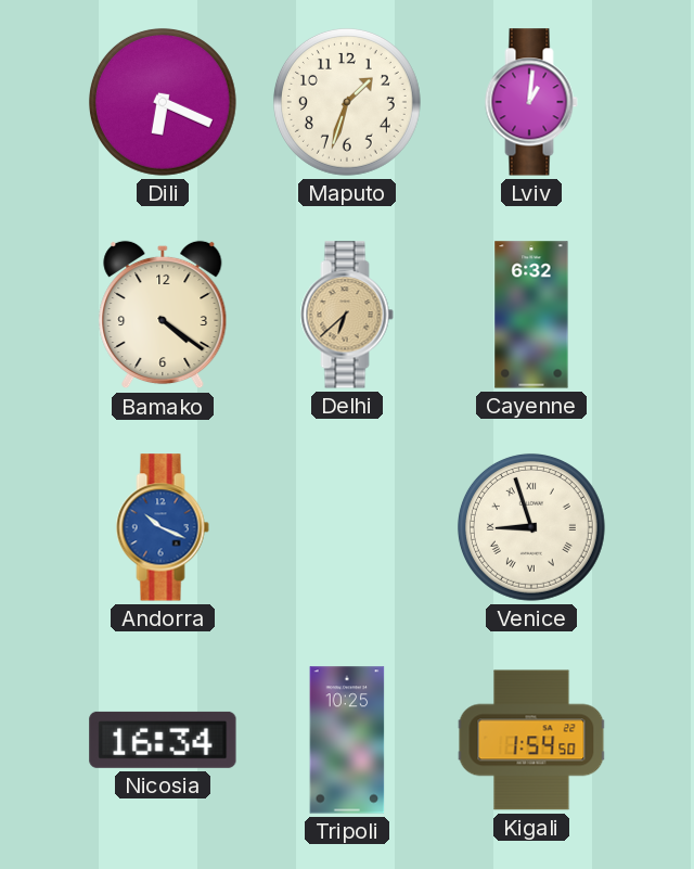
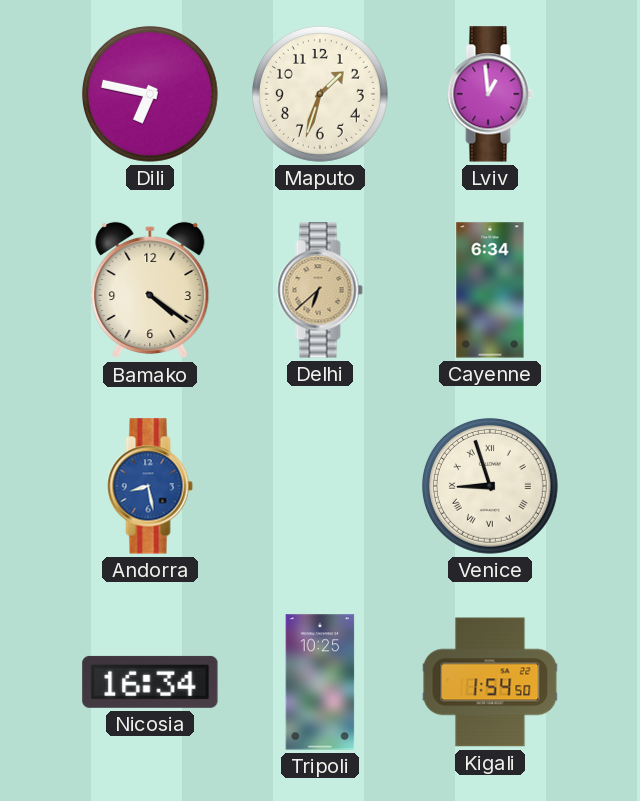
Dili: 6:19 -> 6:47 (150, 94)
Lviv: 1:01 -> 12:59 (490, 94)
Cayenne: 6:32 -> 6:34 (490, 290)
Andorra: 10:19 -> 8:28 (150, 486)
